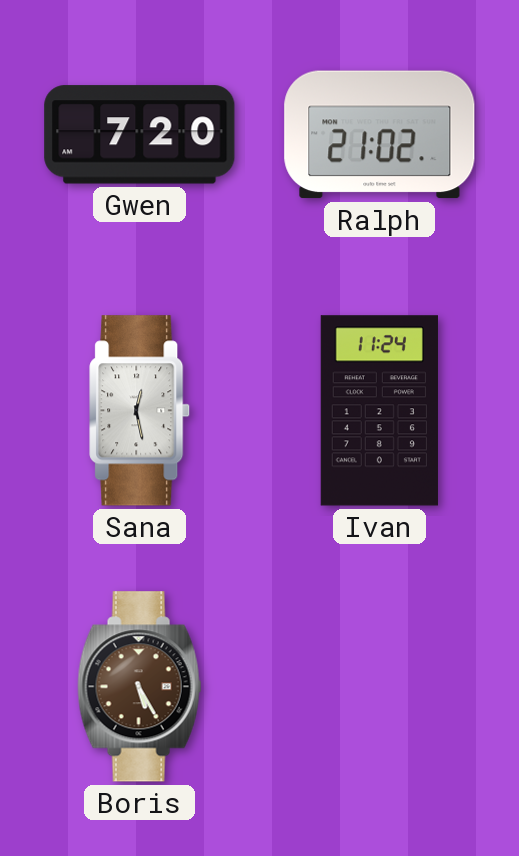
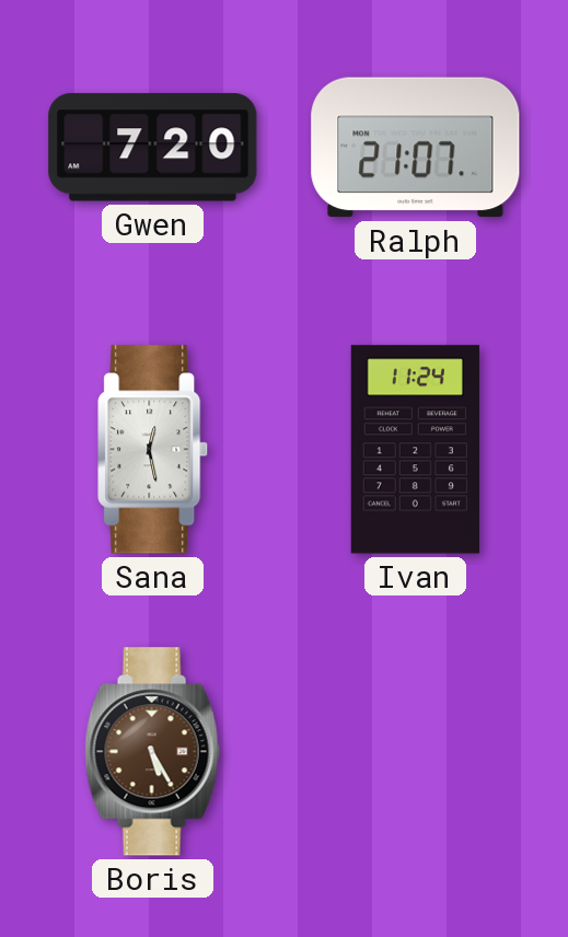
Ralph: 21:02 -> 21:07 (416, 148)
